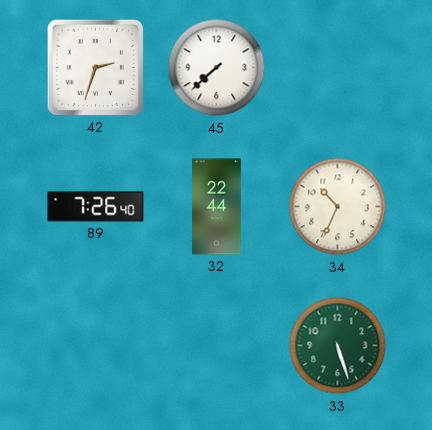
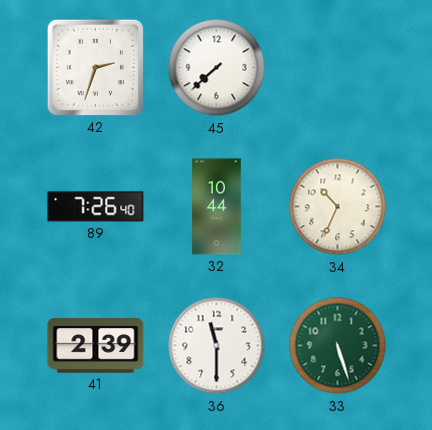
32: 22:44 -> 10:44 (217, 207)
41: none -> 2:39 (96, 346)
36: none -> 11:30 (217, 346)
